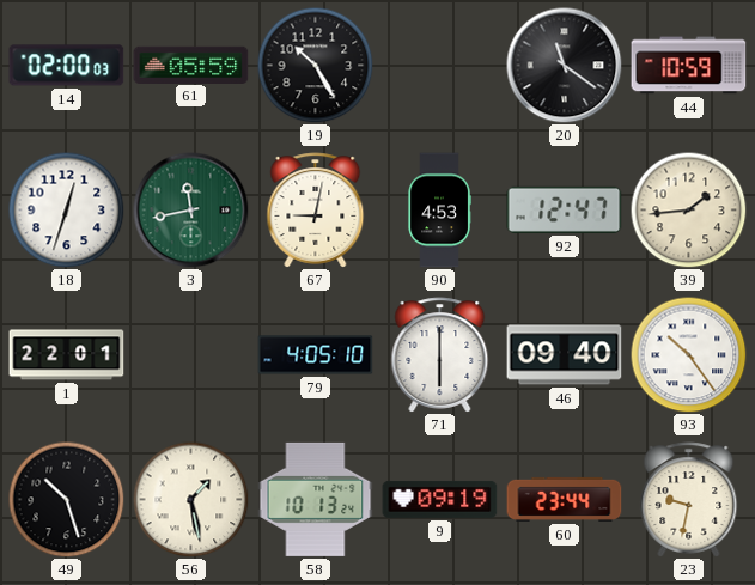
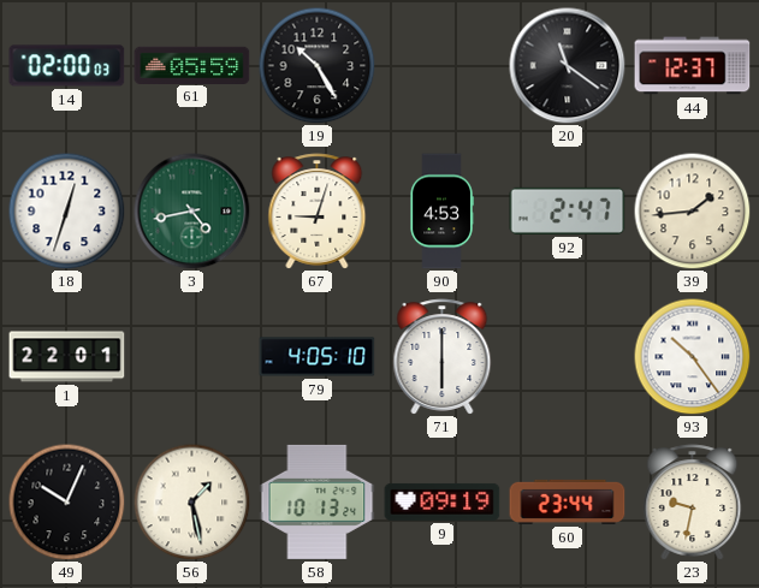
44: 10:59 -> 12:37 (693, 66)
3: 11:43 -> 4:43 (192, 212)
67: 9:02 -> 9:03 (318, 212)
92: 12:47 -> 2:47 (568, 210)
46: 09:40 -> none (565, 355)
49: 10:27 -> 10:04 (66, 501)
